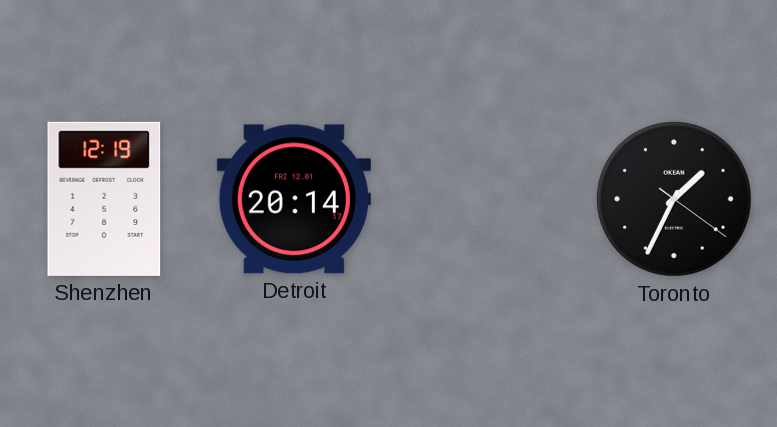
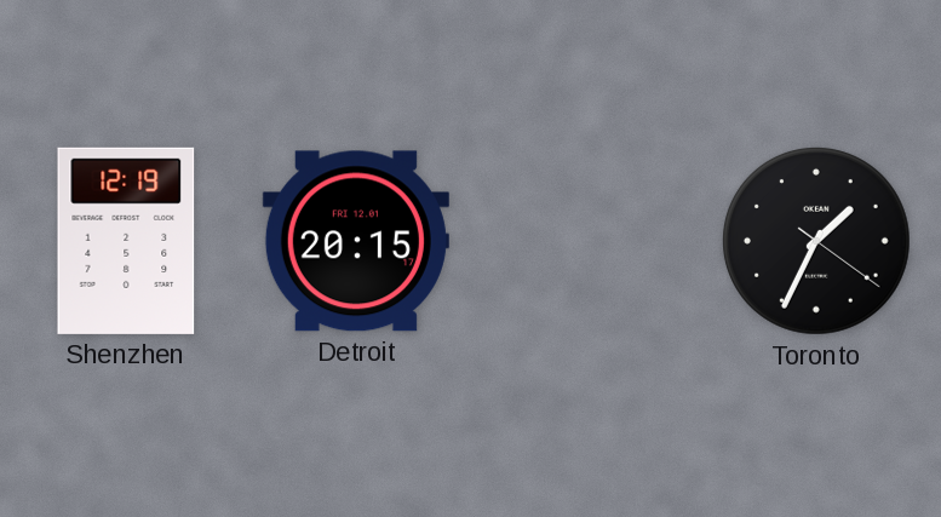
Detroit: 20:14 -> 20:15 (356, 241)
